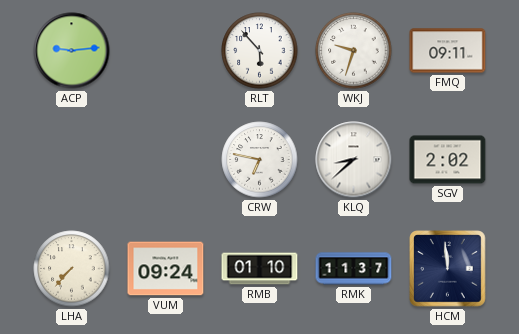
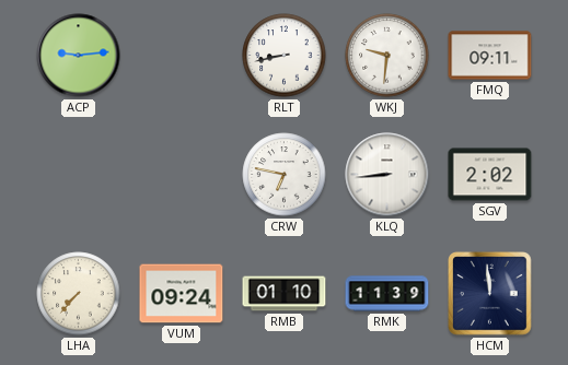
RLT: 5:53 -> 8:43 (285, 56)
WKJ: 9:33 -> 9:31 (387, 56)
KLQ: 8:38 -> 8:44 (387, 175)
RMK: 11:37 -> 11:39 (387, 294)
